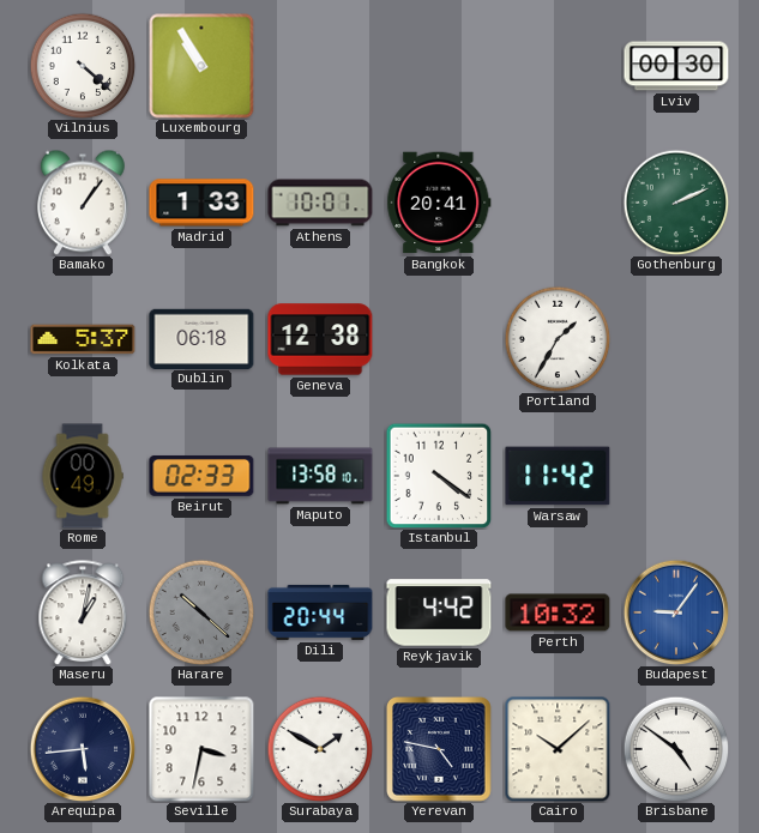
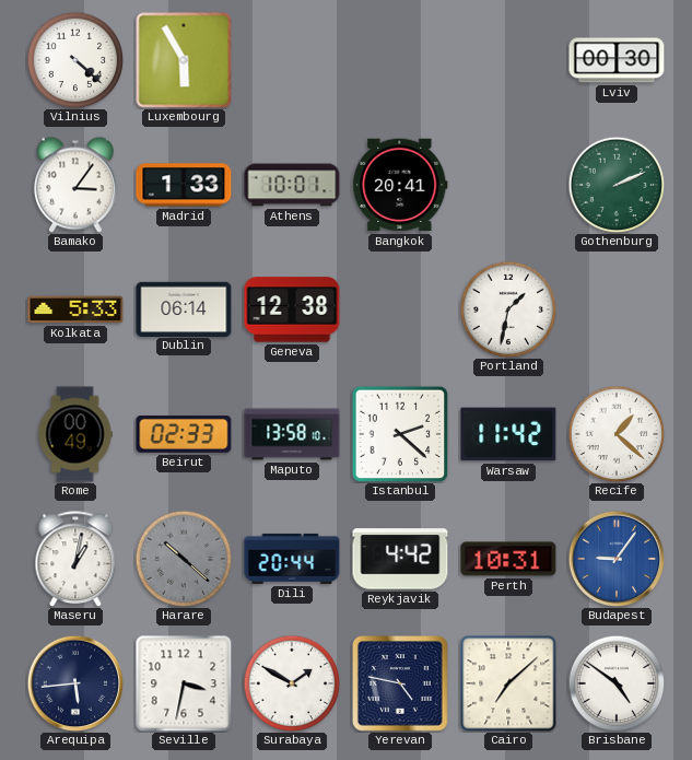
Luxembourg: 10:55 -> 5:55 (184, 60)
Bamako: 1:06 -> 3:06 (75, 185)
Kolkata: 5:37 -> 5:33 (75, 309)
Dublin: 06:18 -> 06:14 (184, 308)
Portland: 1:35 -> 1:32 (508, 309)
Istanbul: 4:21 -> 2:22 (400, 434)
Recife: none -> 1:22 (617, 434)
Perth: 10:32 -> 10:31 (508, 559)
Cairo: 10:08 -> 7:08 (508, 683)
